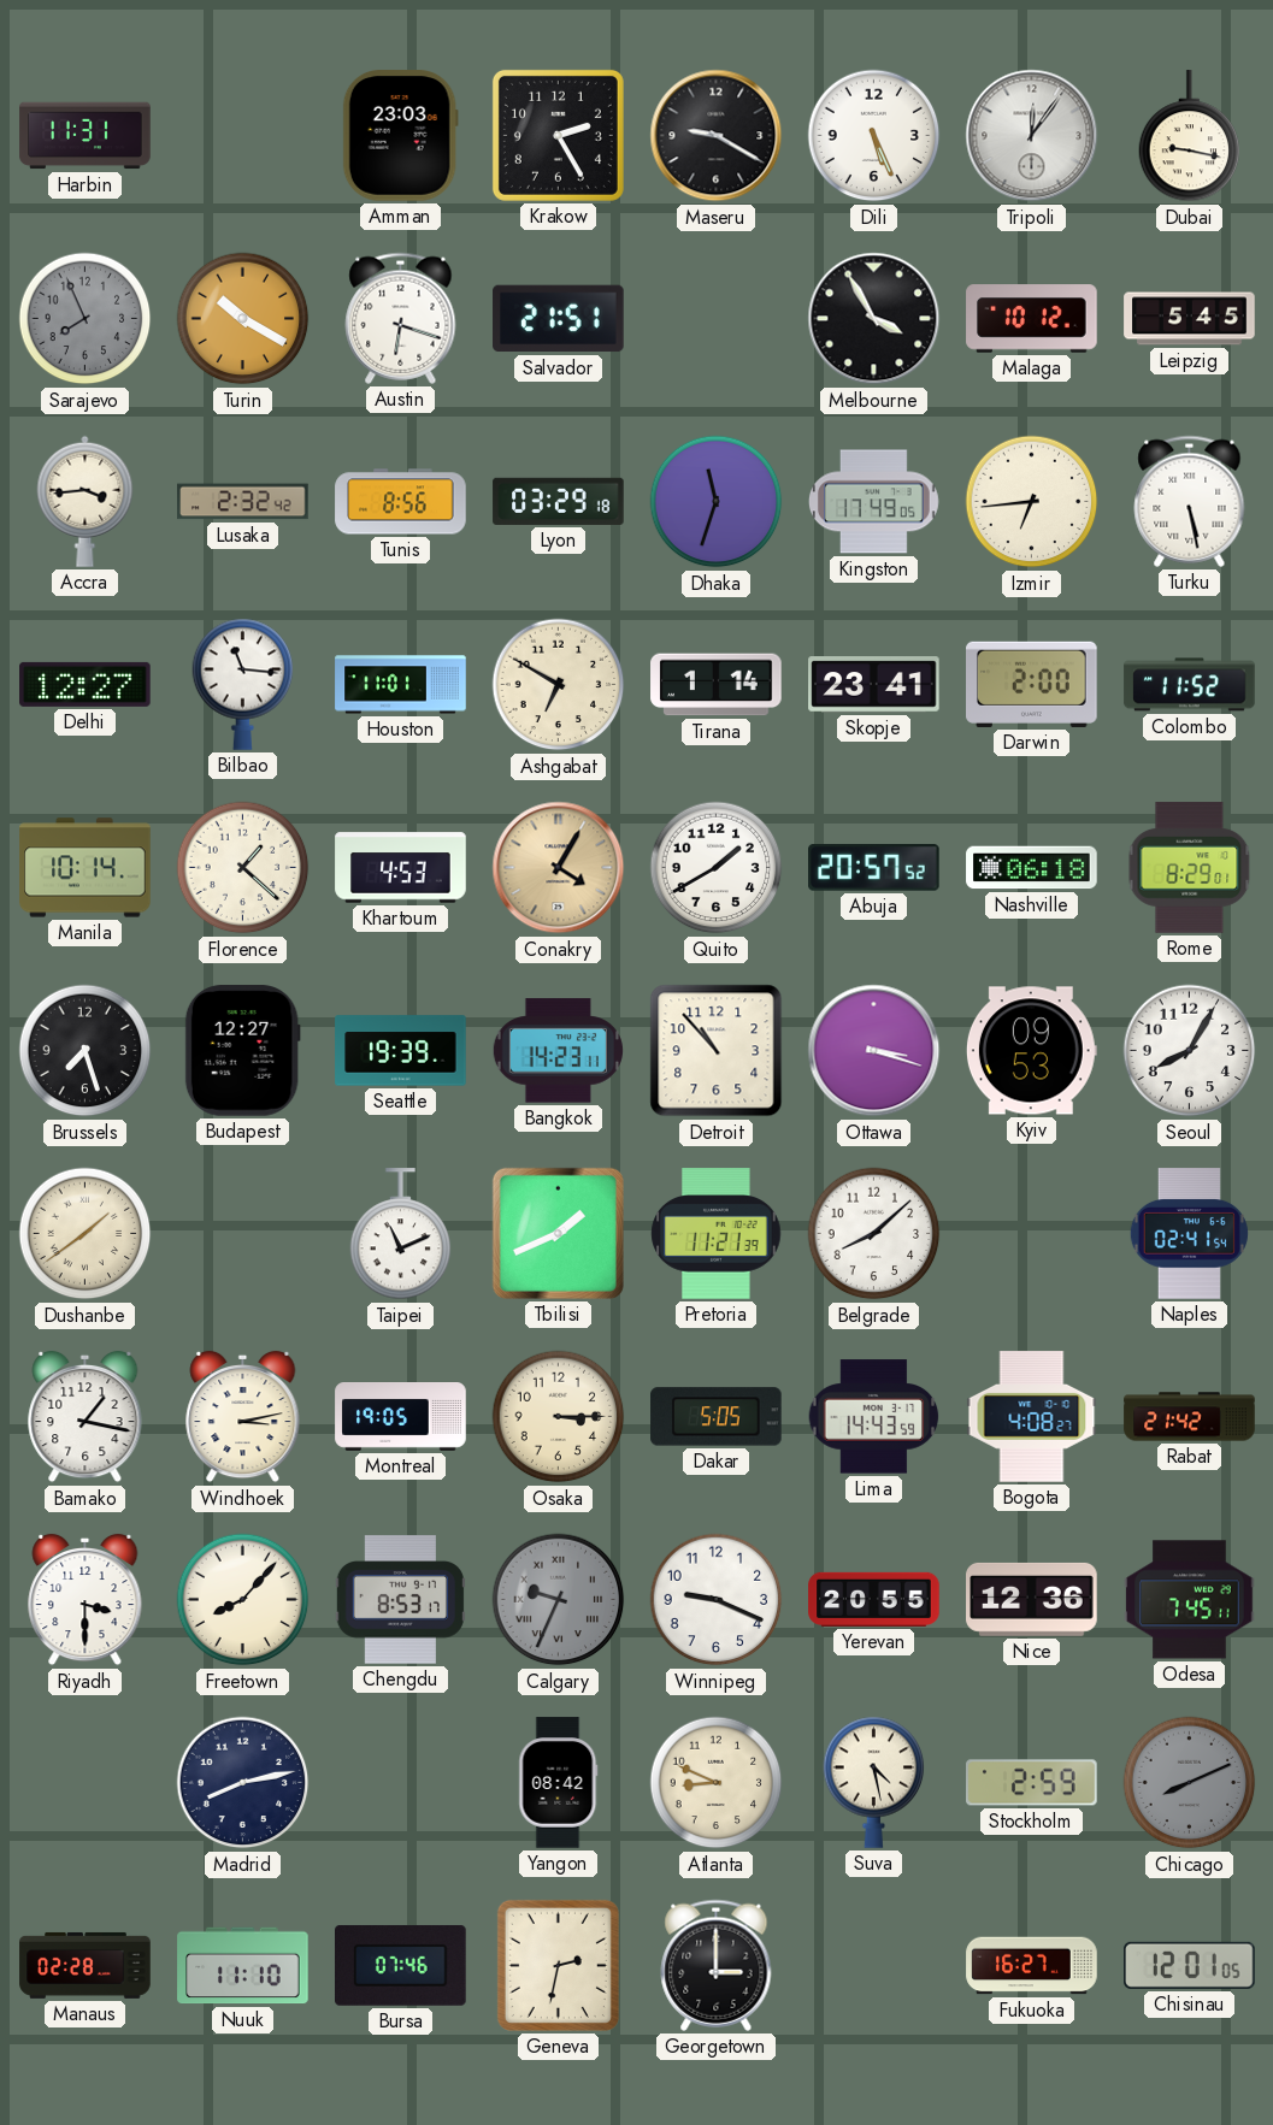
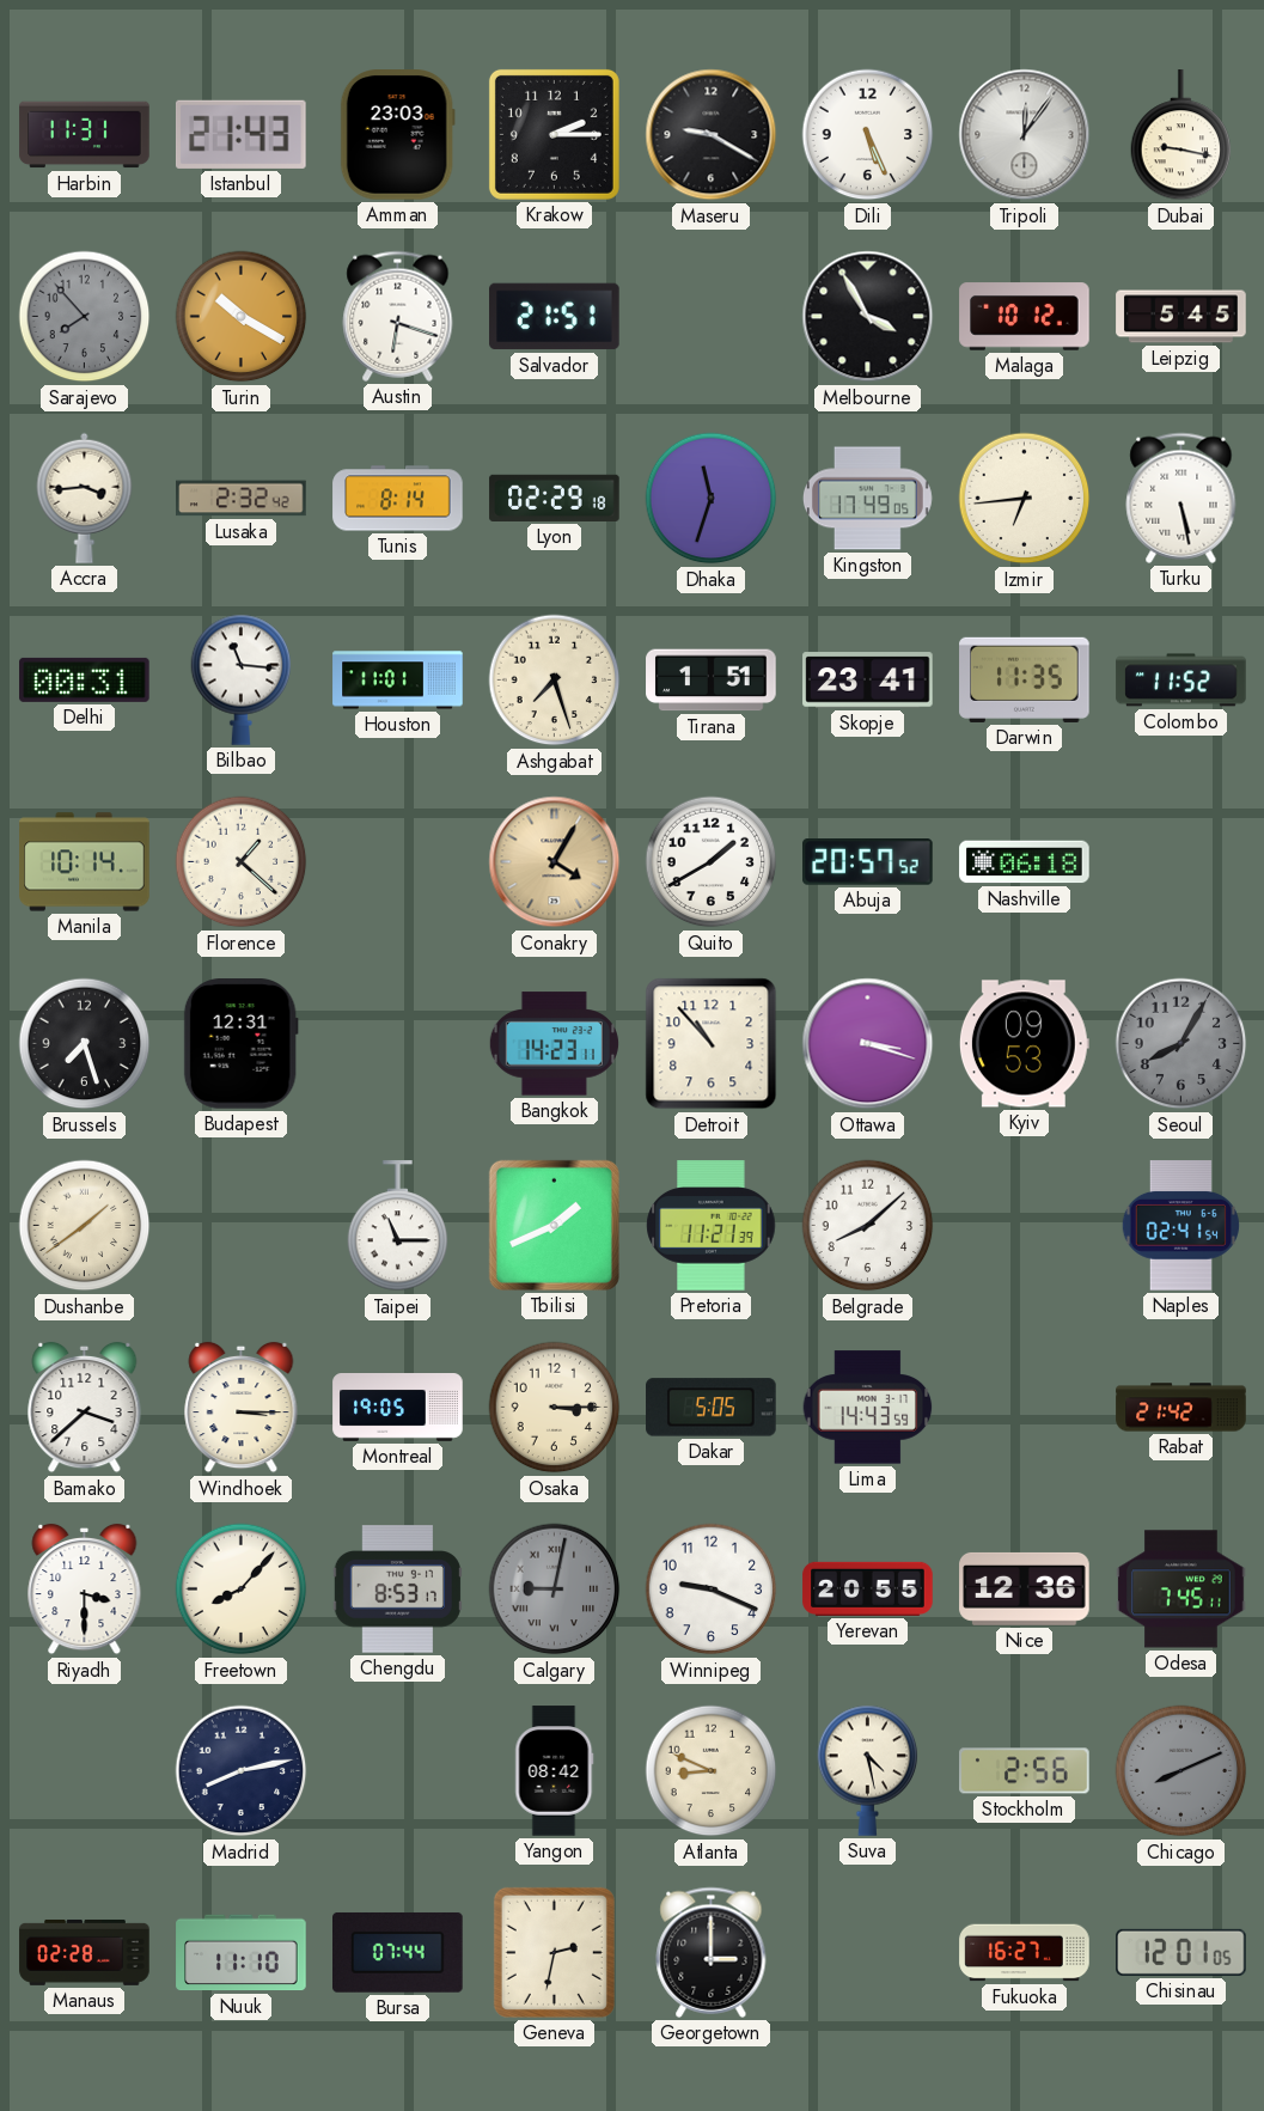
Istanbul: none -> 21:43 (240, 134)
Krakow: 2:25 -> 2:15 (554, 134)
Sarajevo: 7:56 -> 7:53 (85, 317)
Tunis: 8:56 -> 8:14 (398, 499)
Lyon: 03:29 -> 02:29 (555, 498)
Delhi: 12:27 -> 00:31 (85, 679)
Ashgabat: 6:50 -> 7:27 (555, 681)
Tirana: 1:14 -> 1:51 (712, 681)
Darwin: 2:00 -> 11:35 (1025, 679)
Khartoum: 4:53 -> none (401, 868)
Rome: 8:29 -> none (1190, 868)
Budapest: 12:27 -> 12:31 (240, 1044)
Seattle: 19:39 -> none (401, 1051)
Seoul dial: white -> grey (1181, 1044)
Taipei: 11:11 -> 11:15 (398, 1226)
Bamako: 1:17 -> 3:38 (85, 1408)
Windhoek: 3:13 -> 3:15 (242, 1408)
Bogota: 4:08 -> none (1032, 1417)
Calgary: 9:34 -> 9:02 (555, 1590)
Stockholm: 2:59 -> 2:56 (1025, 1771)
Bursa: 07:46 -> 07:44 (398, 1952)
